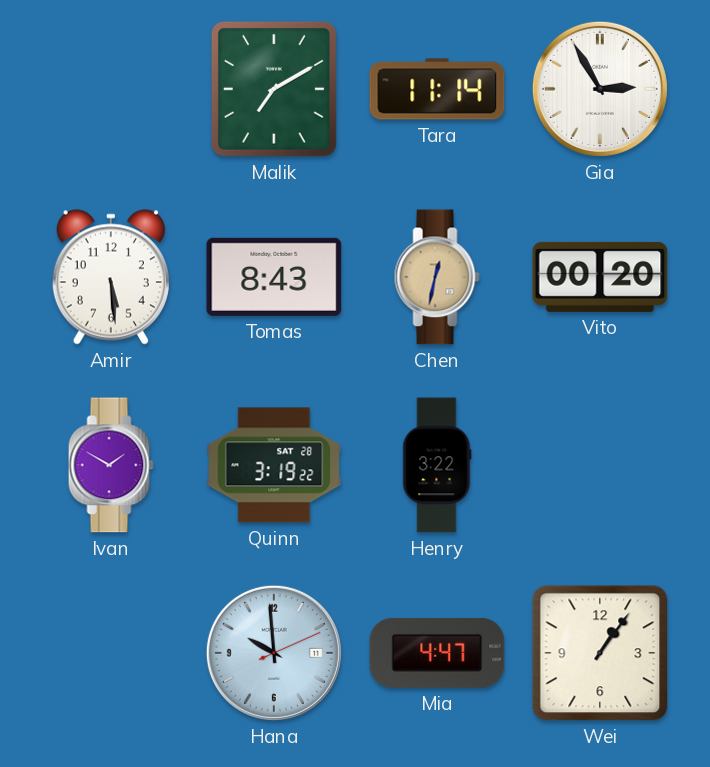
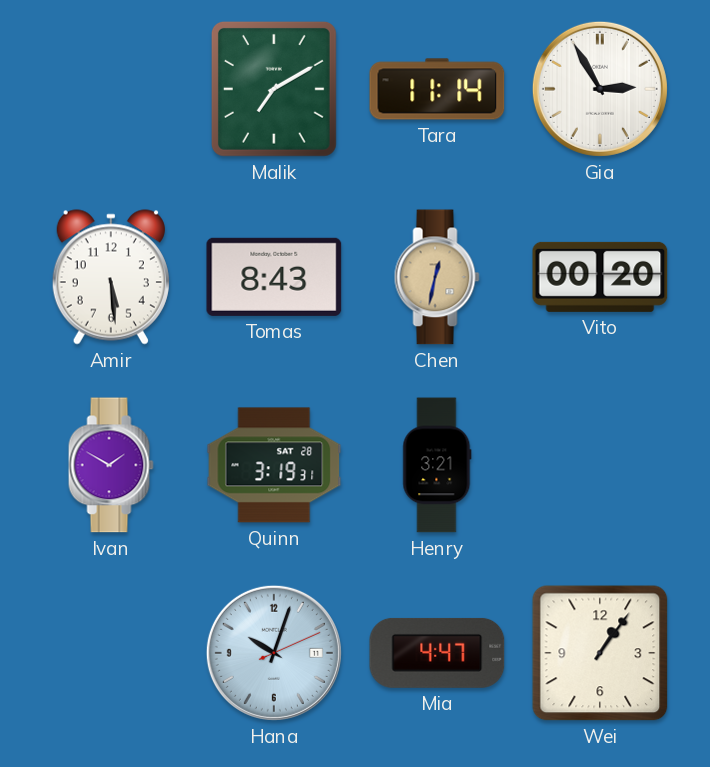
Quinn: 3:19:22 -> 3:19:31 (274, 465)
Henry: 3:22 -> 3:21 (437, 465)
Hana: 9:59 -> 10:03 (274, 653)
